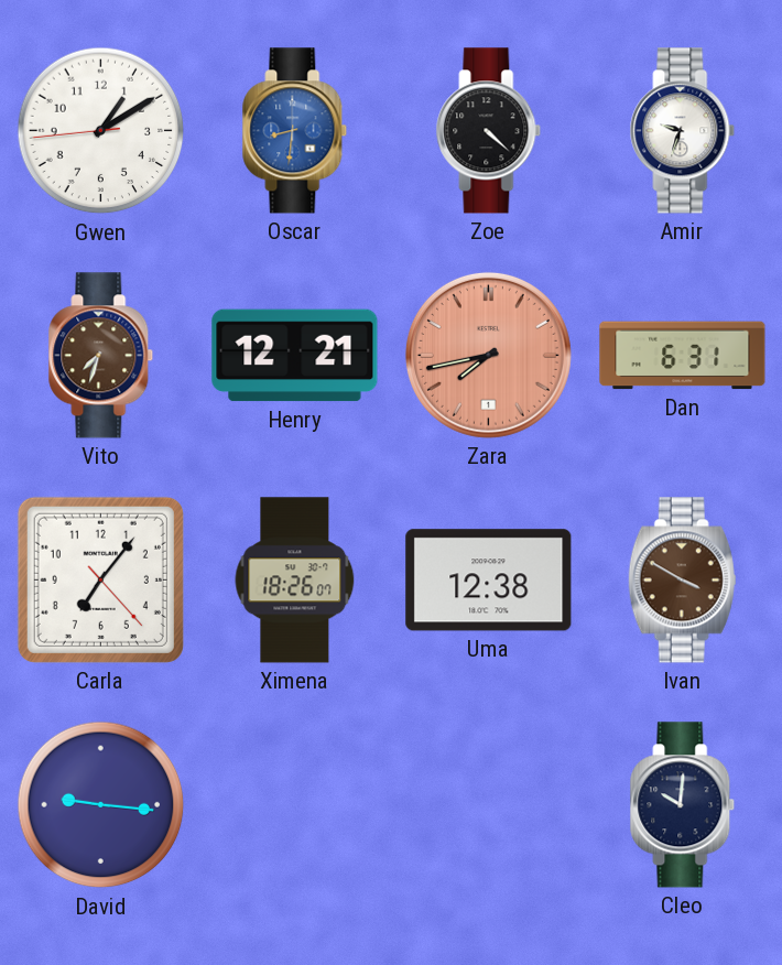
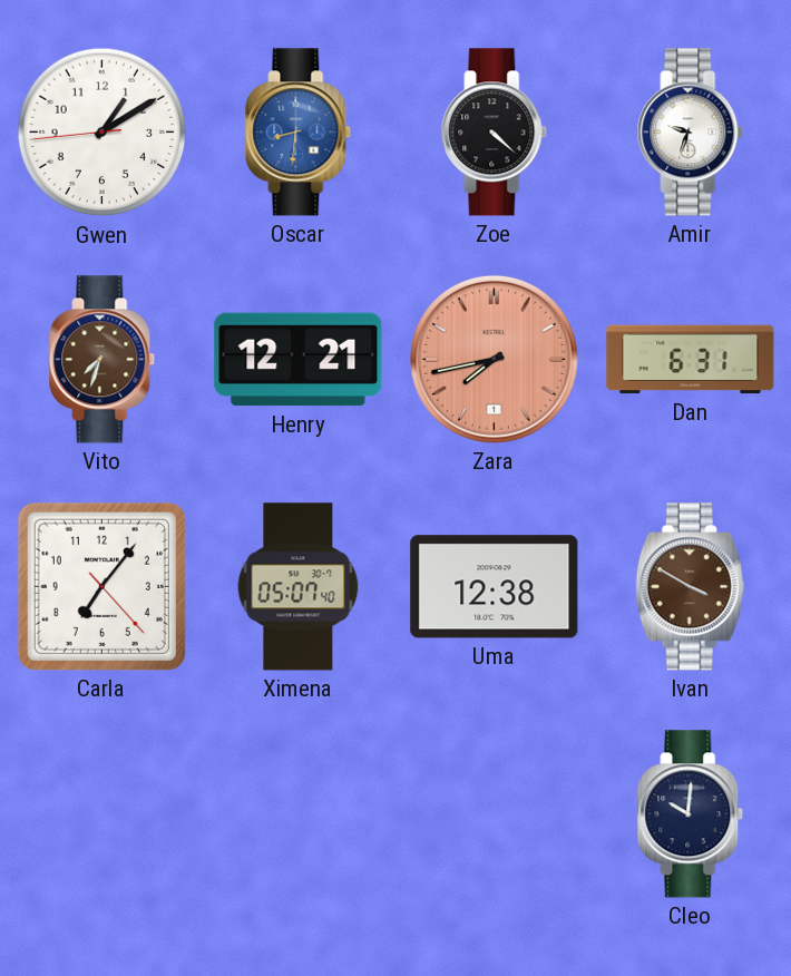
Ximena: 18:26 -> 05:07 (299, 587)
David: 9:16 -> none (101, 805)
